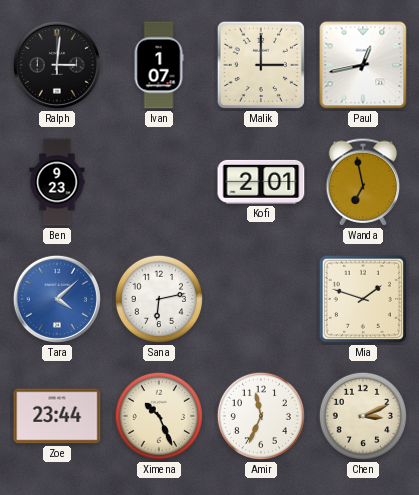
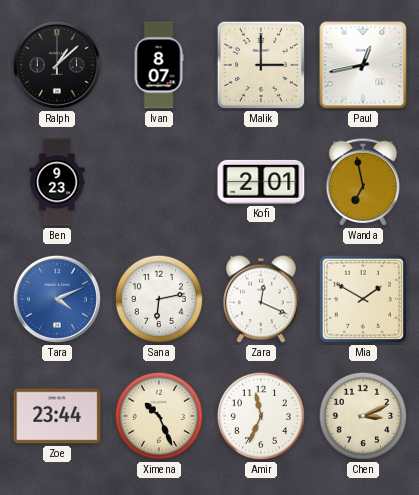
Ralph: 3:01 -> 1:08 (57, 65)
Ivan: 1:07 -> 8:07 (159, 65)
Tara: 4:08 -> 4:11 (57, 299)
Zara: none -> 12:19 (261, 299)
Mia: 1:48 -> 1:50 (363, 299)
